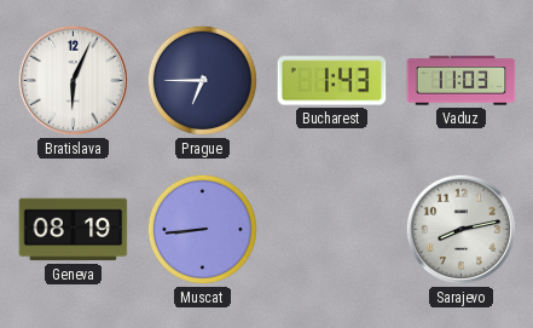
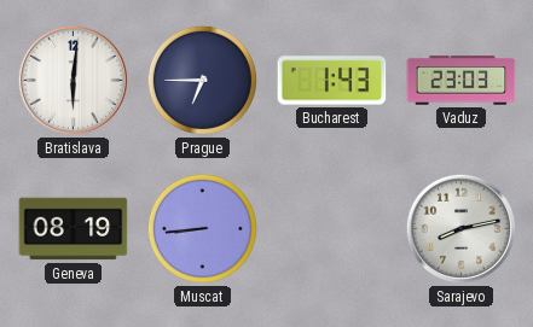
Bratislava: 6:04 -> 6:01 (73, 80)
Vaduz: 11:03 -> 23:03 (462, 81)
